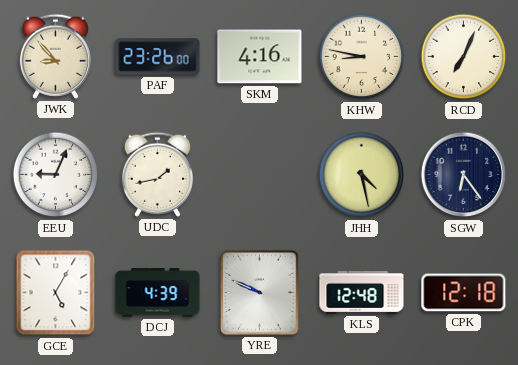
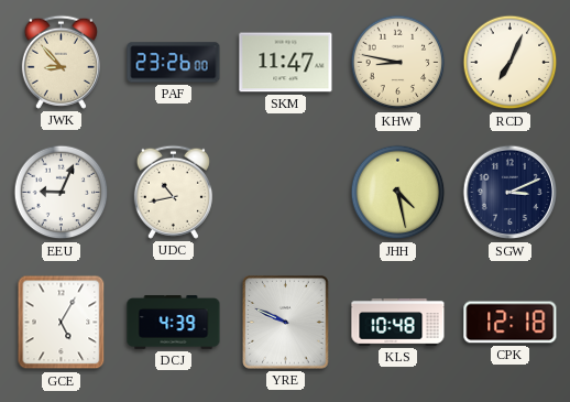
SKM: 4:16 -> 11:47 (286, 63)
UDC: 1:43 -> 10:43 (173, 192)
SGW: 6:24 -> 3:11 (511, 193)
KLS: 12:48 -> 10:48 (398, 323)
